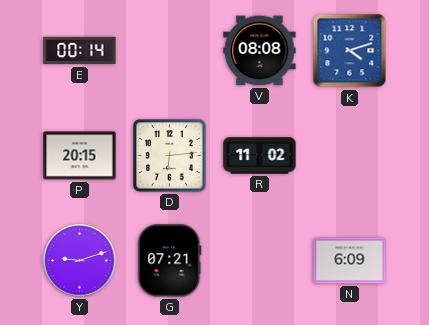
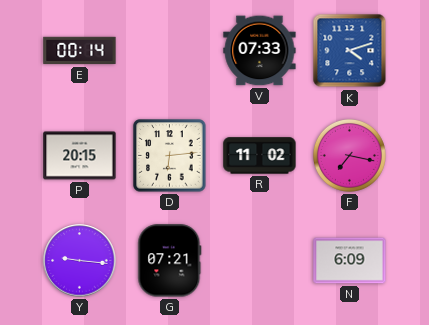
V: 08:08 -> 07:33 (260, 51)
F: none -> 7:17 (349, 155)
Y: 9:12 -> 9:16 (80, 261)
